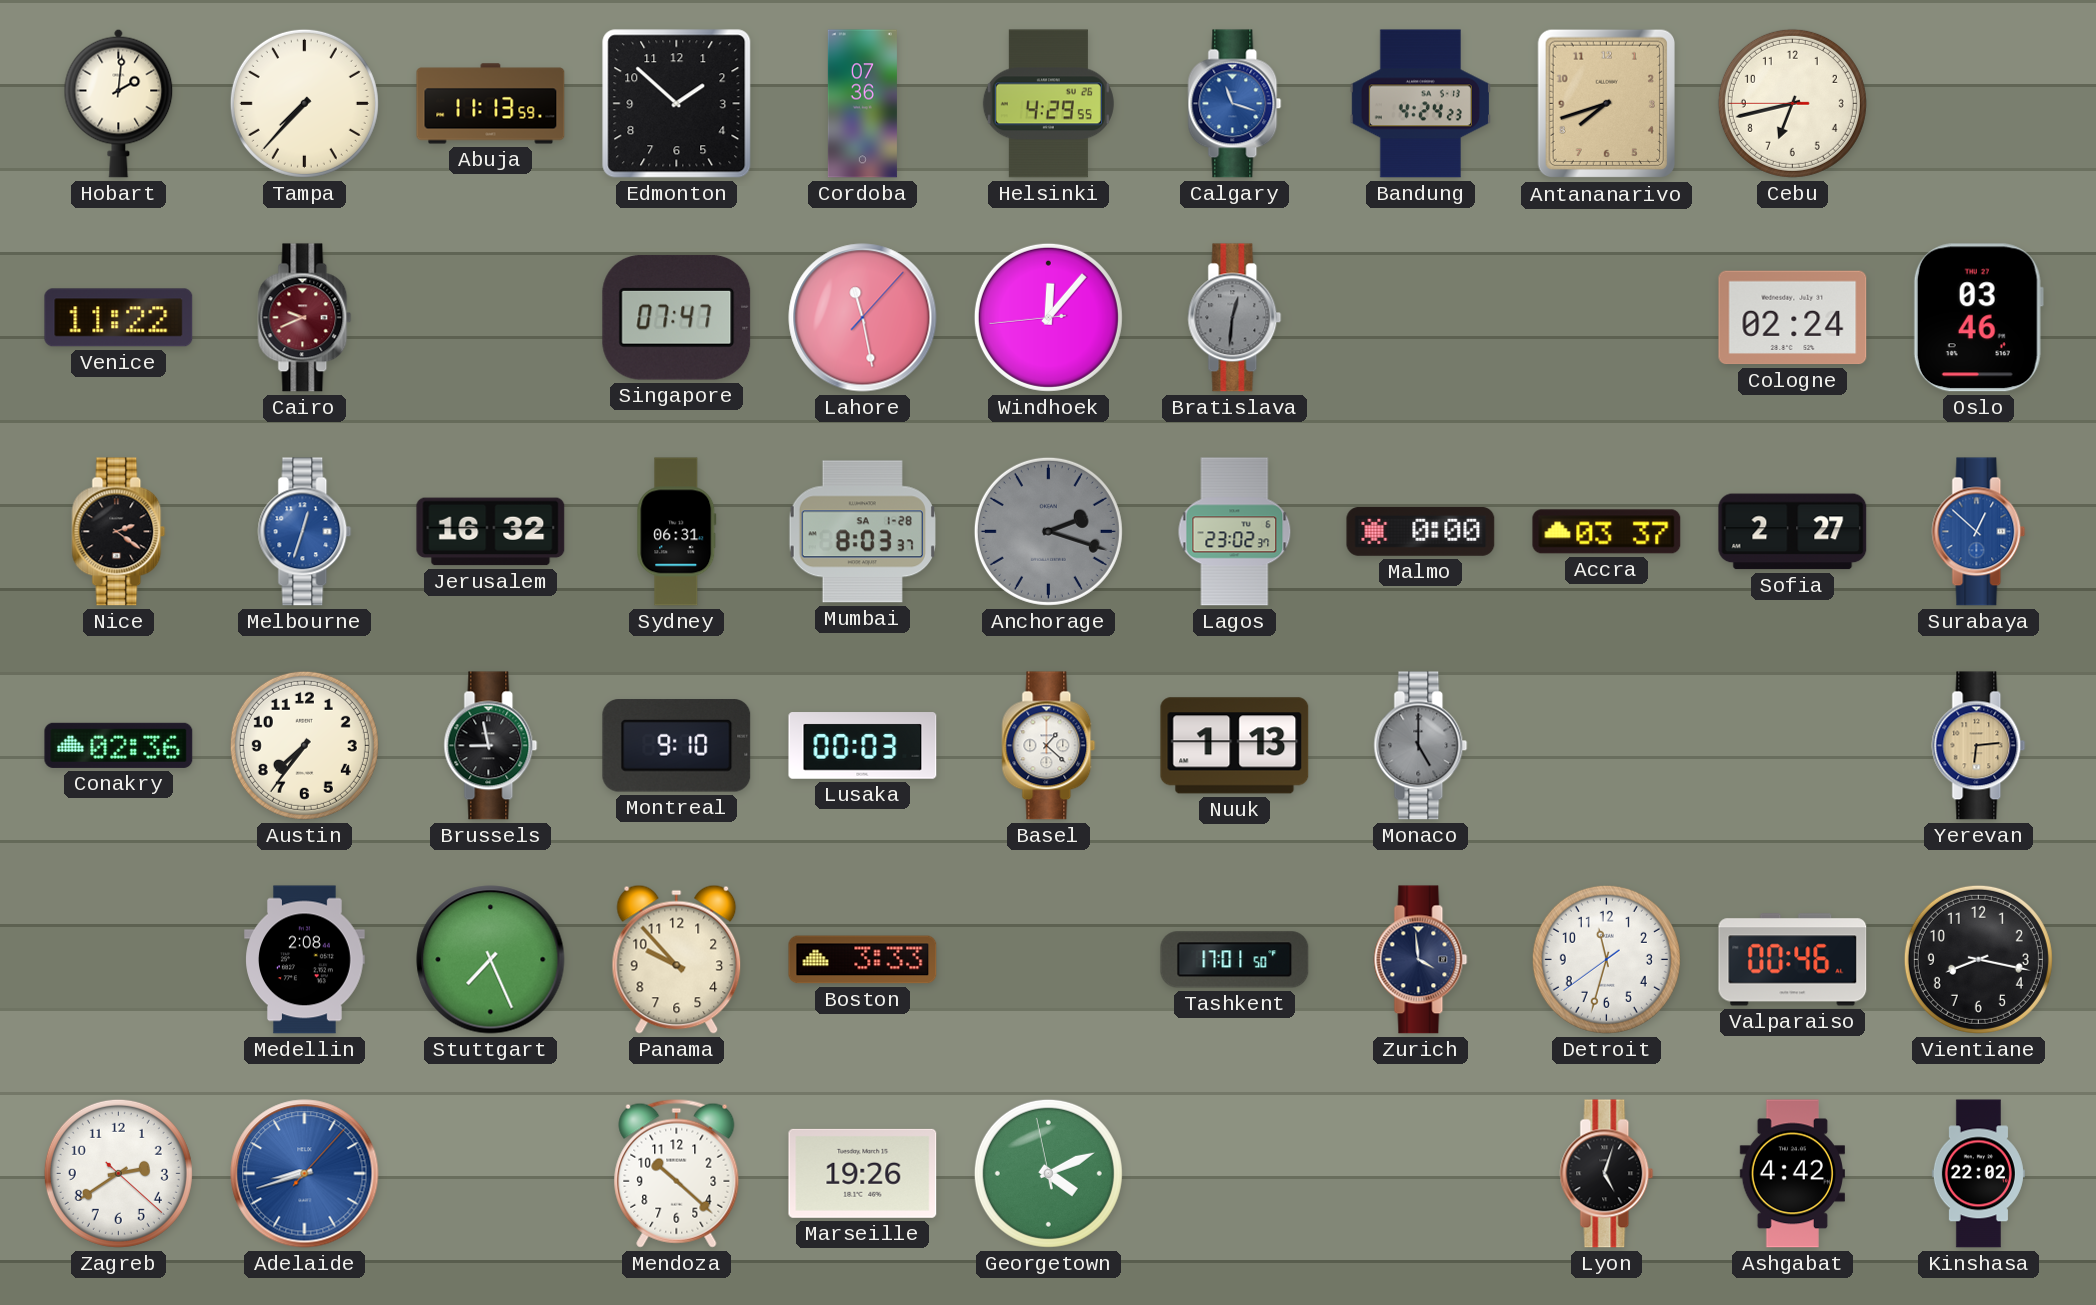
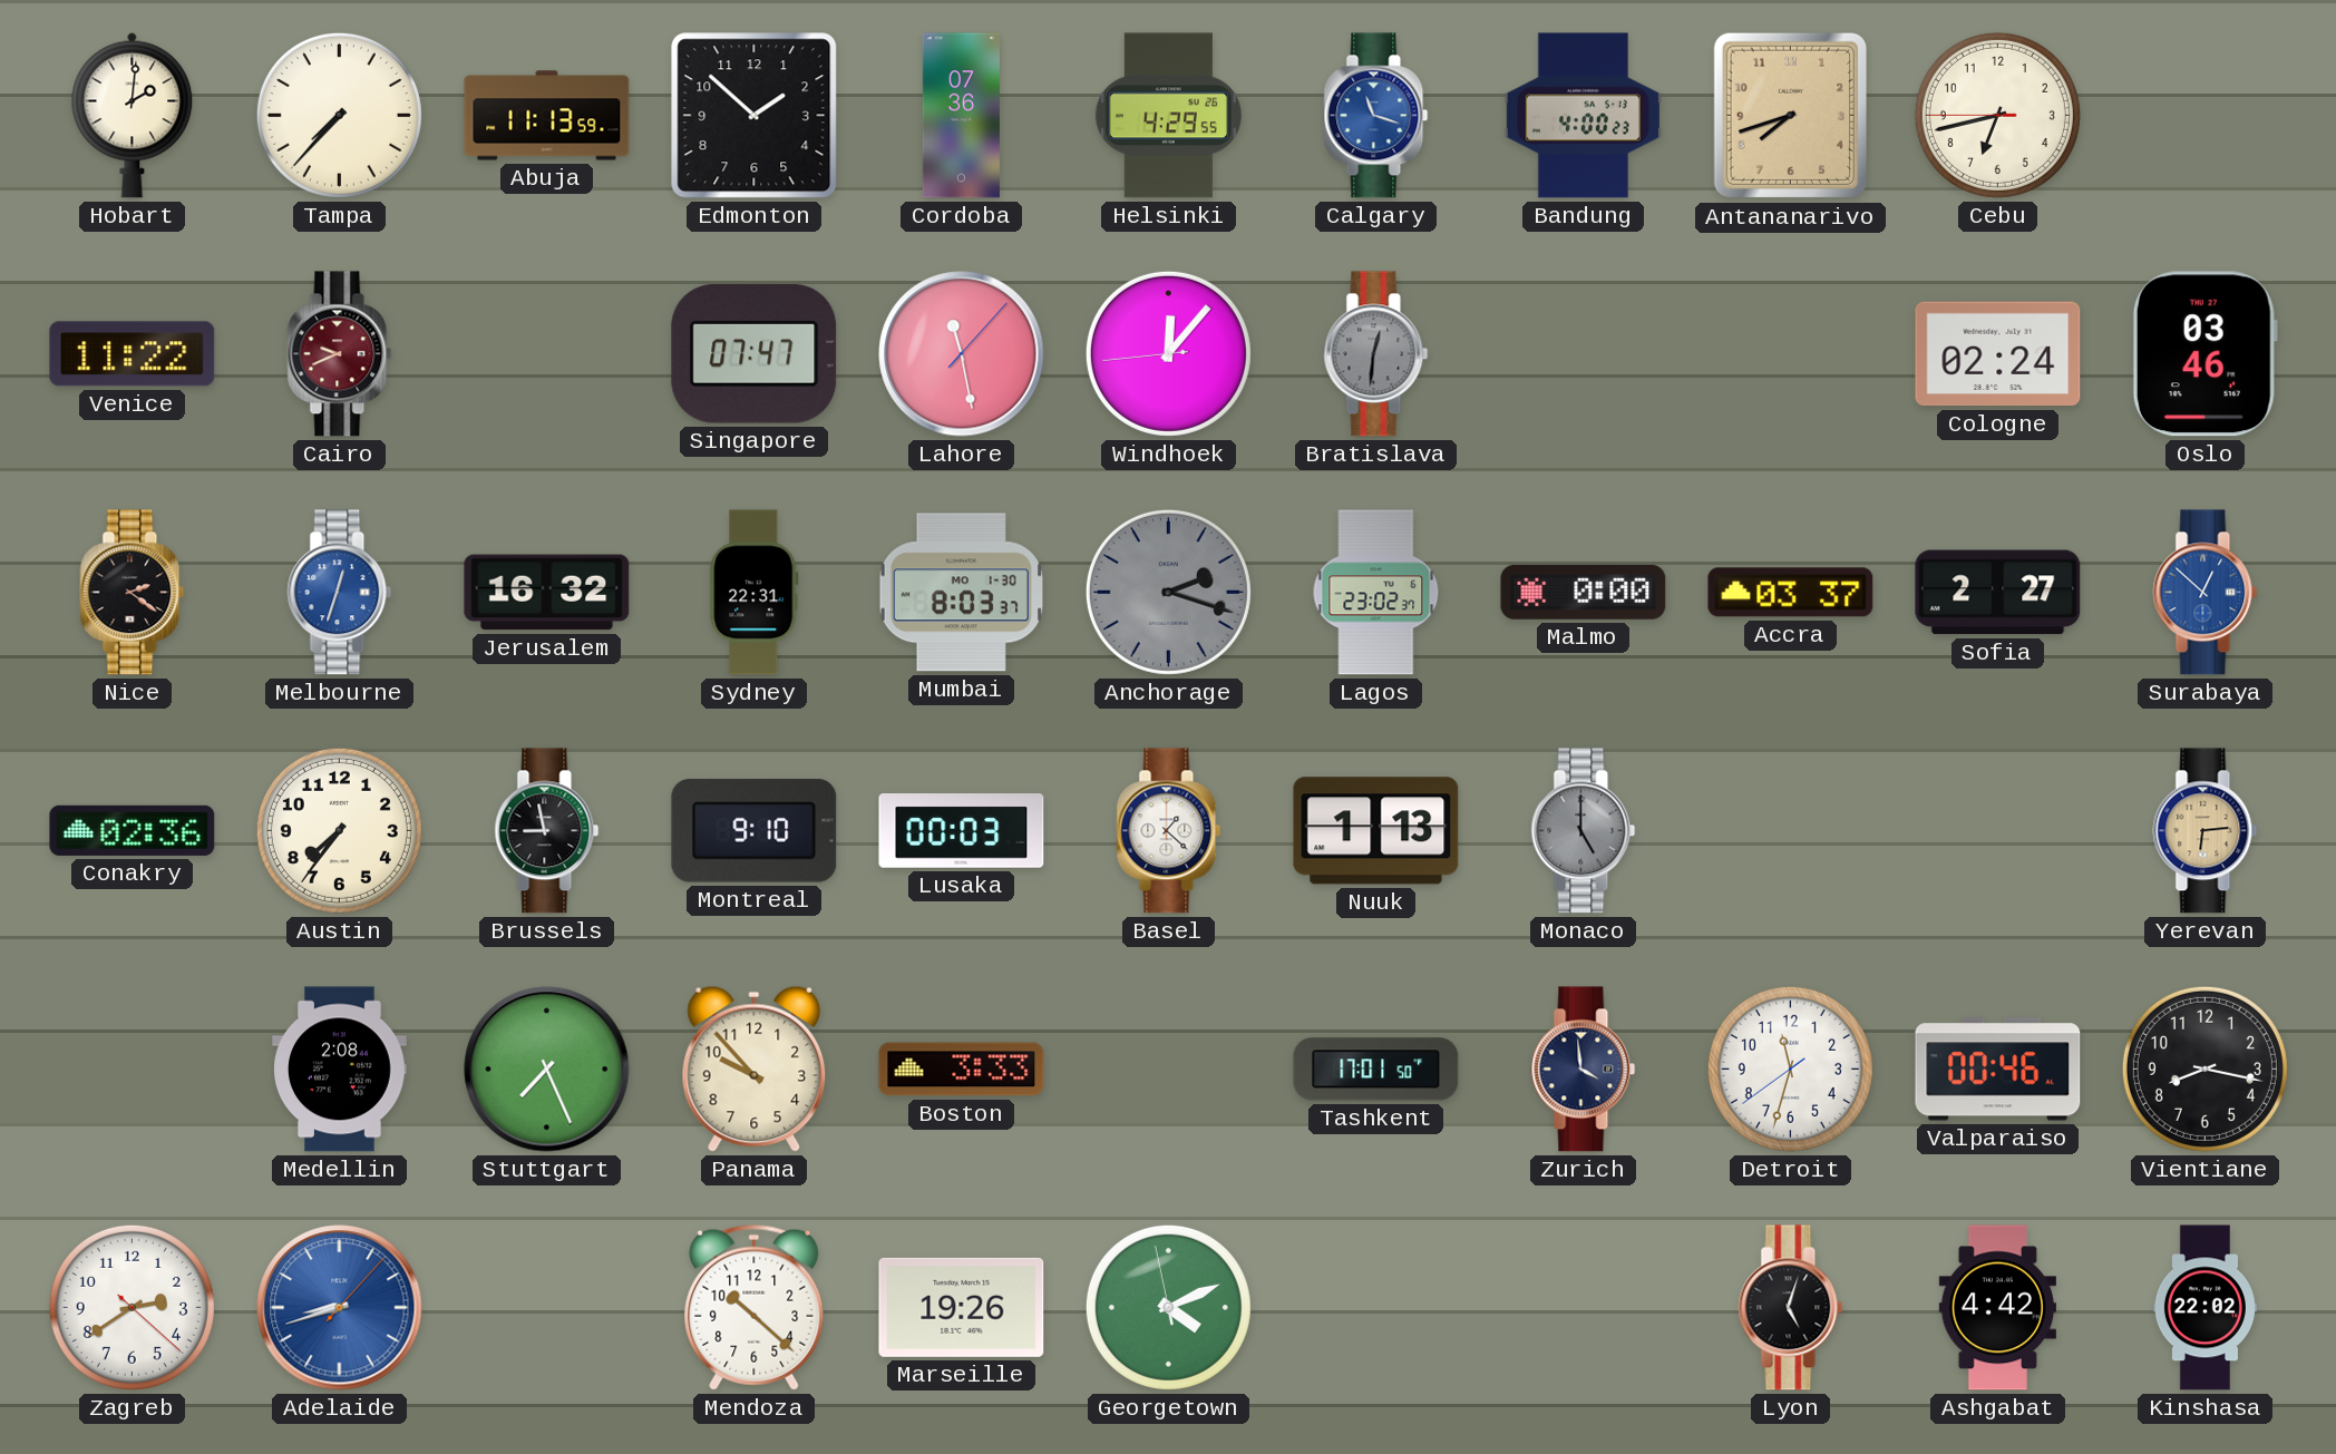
Bandung: 4:24 -> 4:00 (1583, 116)
Sydney: 06:31 -> 22:31 (755, 593)
Mumbai date: SA 1-28 -> MO 1-30 (961, 593)
